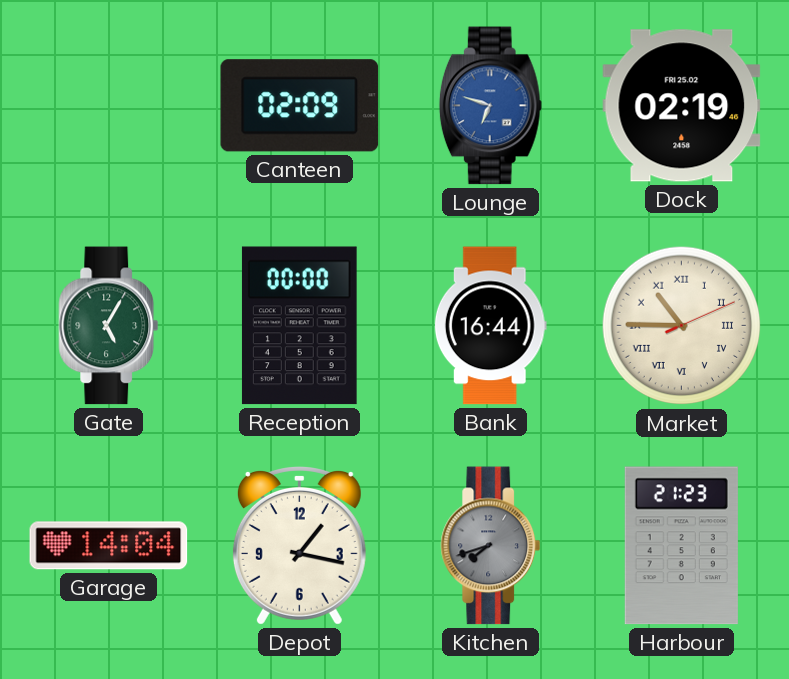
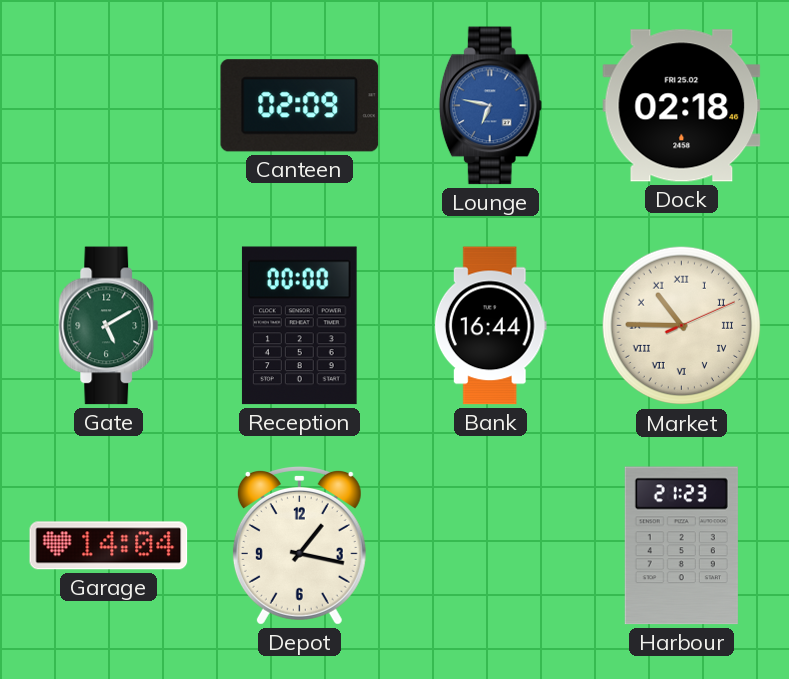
Lounge: 6:48 -> 6:47 (490, 106)
Dock: 02:19 -> 02:18 (682, 106)
Gate: 5:05 -> 5:10 (109, 326)
Kitchen: 7:42 -> none (491, 546)
